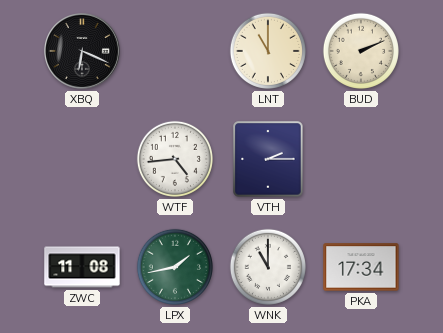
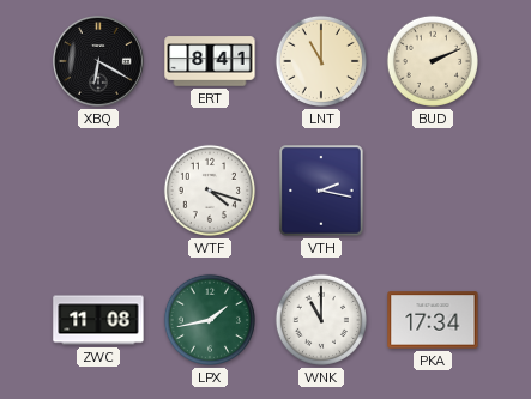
XBQ: 6:19 -> 6:20 (99, 62)
ERT: none -> 8:41 (210, 61)
WTF: 4:44 -> 4:18 (210, 191)
VTH: 2:15 -> 2:17 (321, 191)
